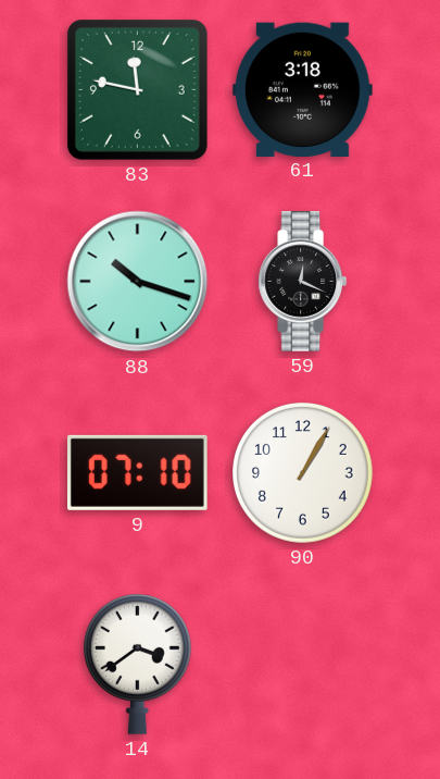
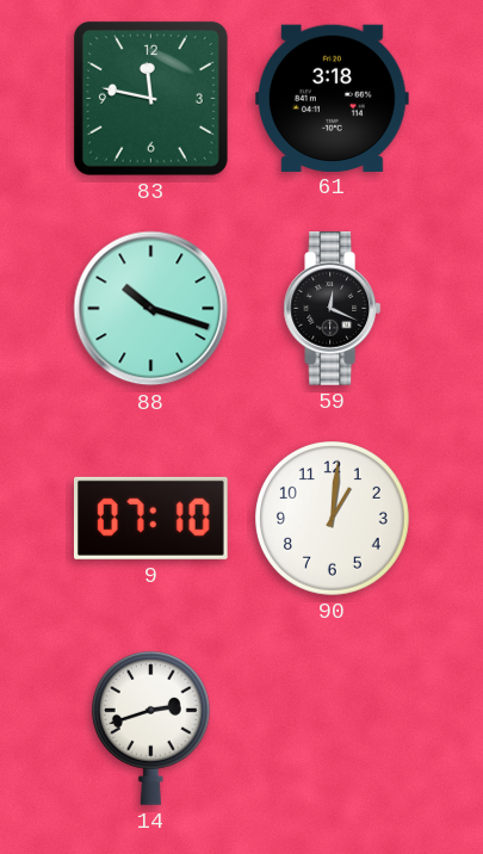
90: 1:05 -> 1:01 (333, 519)
14: 3:39 -> 2:42 (150, 728)
